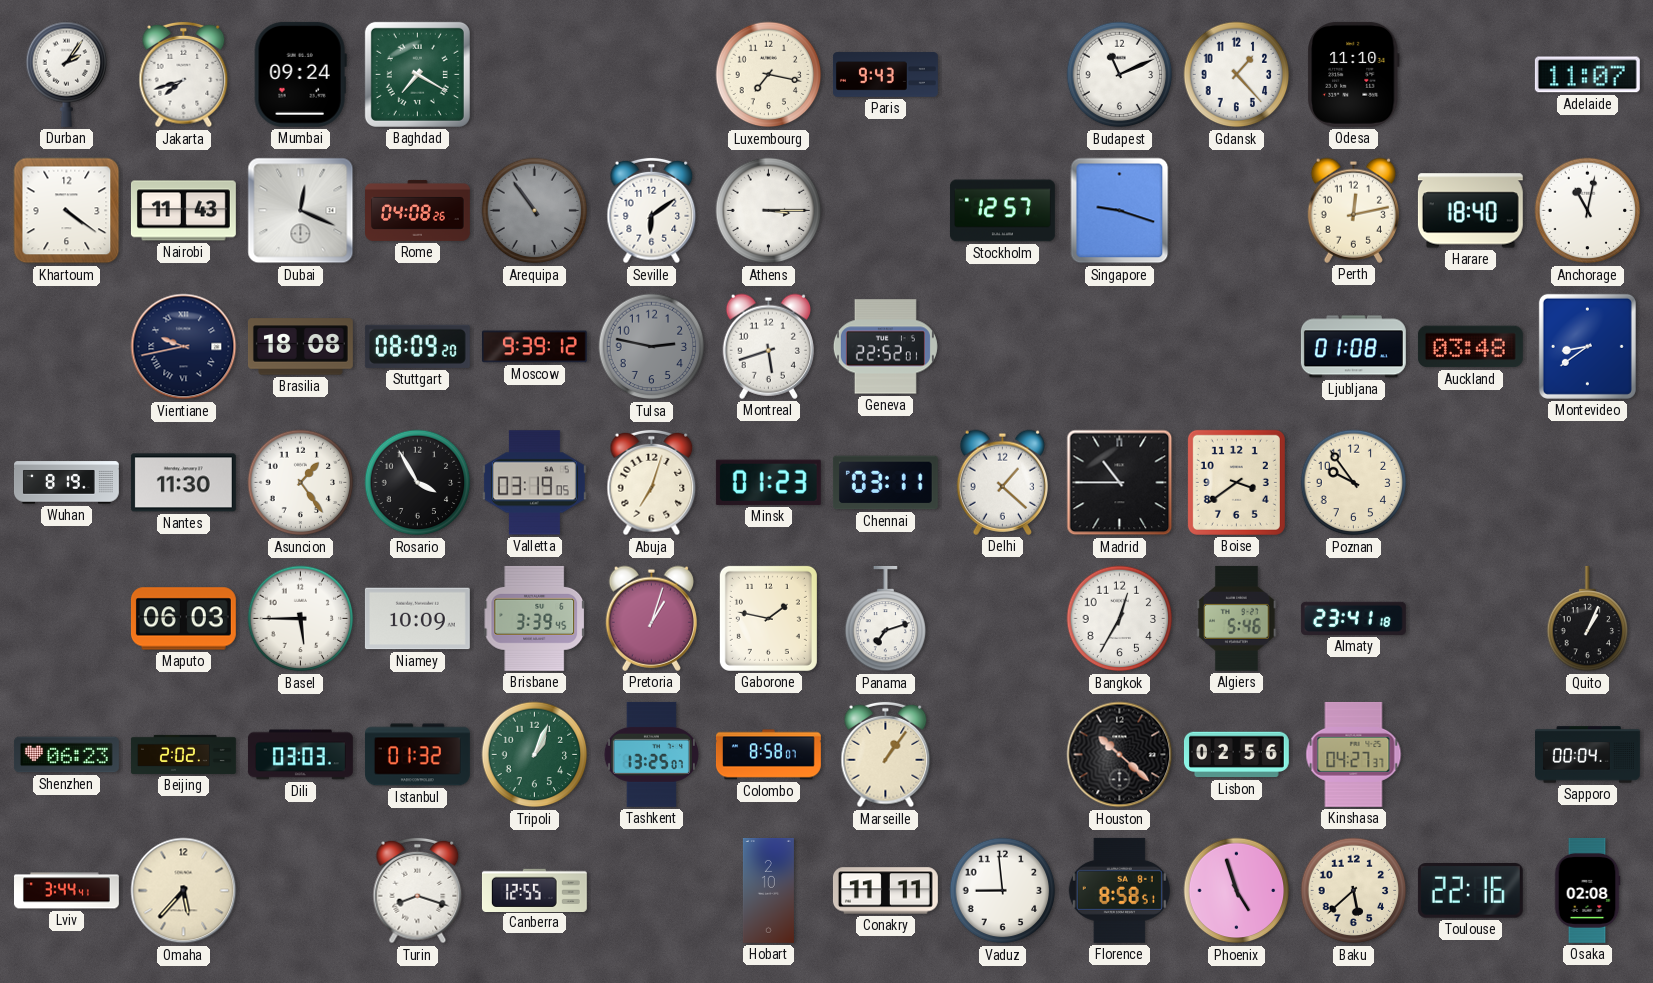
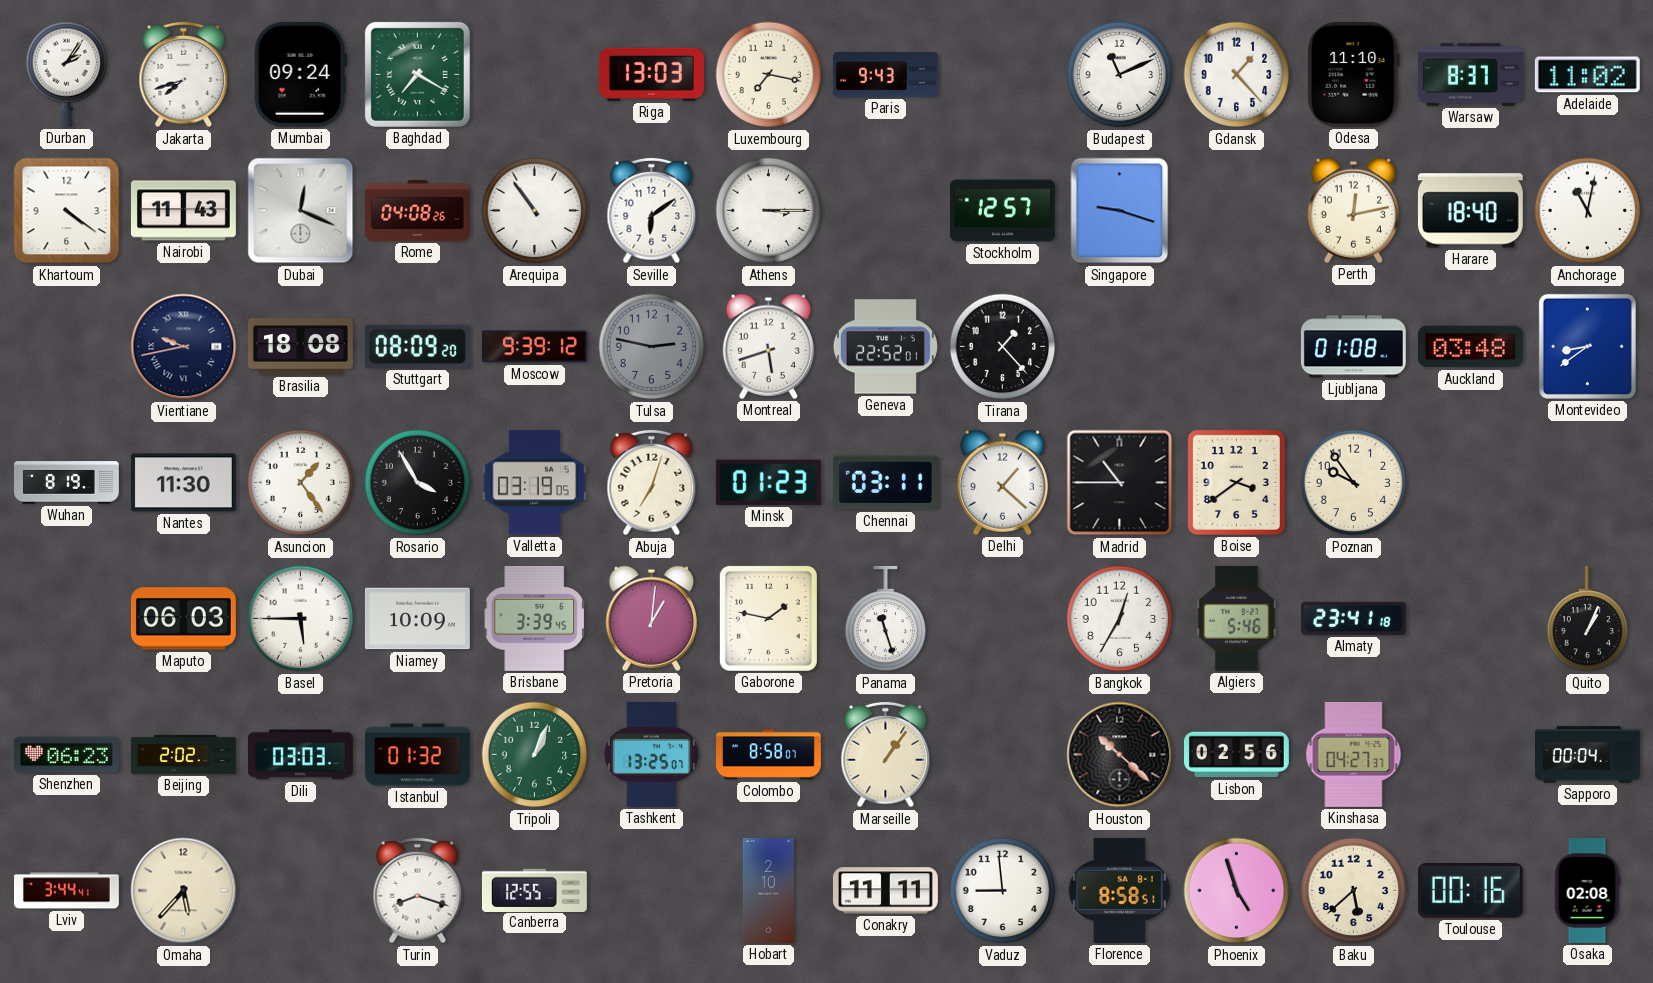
Riga: none -> 13:03 (651, 74)
Warsaw: none -> 8:37 (1470, 75)
Adelaide: 11:07 -> 11:02 (1587, 75)
Arequipa dial: grey -> white (535, 211)
Tirana: none -> 1:23 (1003, 347)
Pretoria: 1:03 -> 1:01 (651, 618)
Panama: 7:12 -> 11:27 (886, 619)
Toulouse: 22:16 -> 00:16 (1470, 891)
